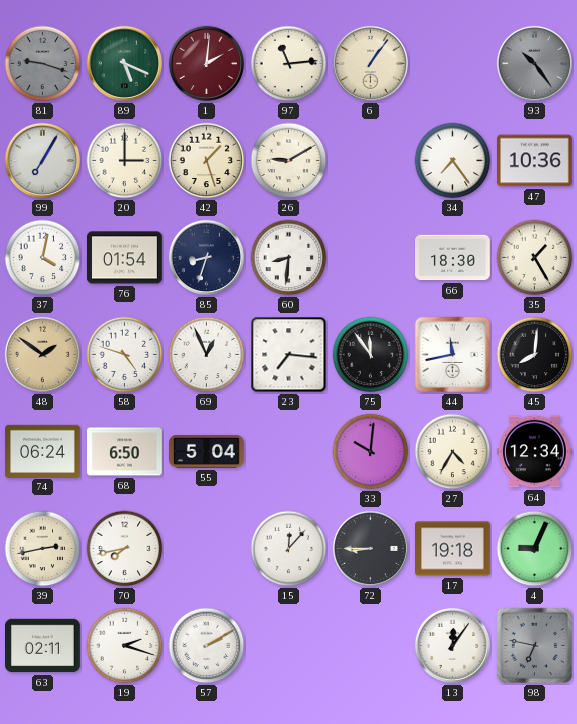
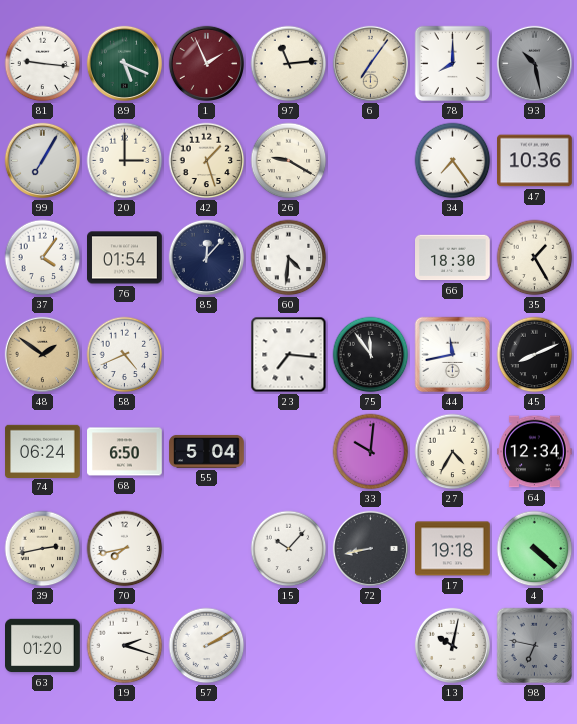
81: 9:18 -> 9:16 (43, 64)
81 dial: grey -> white (43, 64)
1: 2:01 -> 1:56 (206, 63)
6: 1:06 -> 7:06 (370, 63)
78: none -> 8:00 (453, 64)
93: 10:24 -> 10:28 (534, 63)
26: 9:10 -> 9:20 (289, 161)
37: 4:02 -> 4:06 (43, 258)
85: 8:33 -> 12:07 (206, 257)
60: 8:31 -> 4:31 (289, 258)
58: 4:48 -> 4:41 (125, 355)
69: 12:56 -> none (207, 355)
45: 8:01 -> 8:11 (535, 355)
15: 12:07 -> 10:07 (289, 549)
72: 8:45 -> 8:43 (370, 548)
4: 9:04 -> 4:22 (535, 549)
63: 02:11 -> 01:20 (43, 646)
13: 12:06 -> 10:02 (452, 645)
